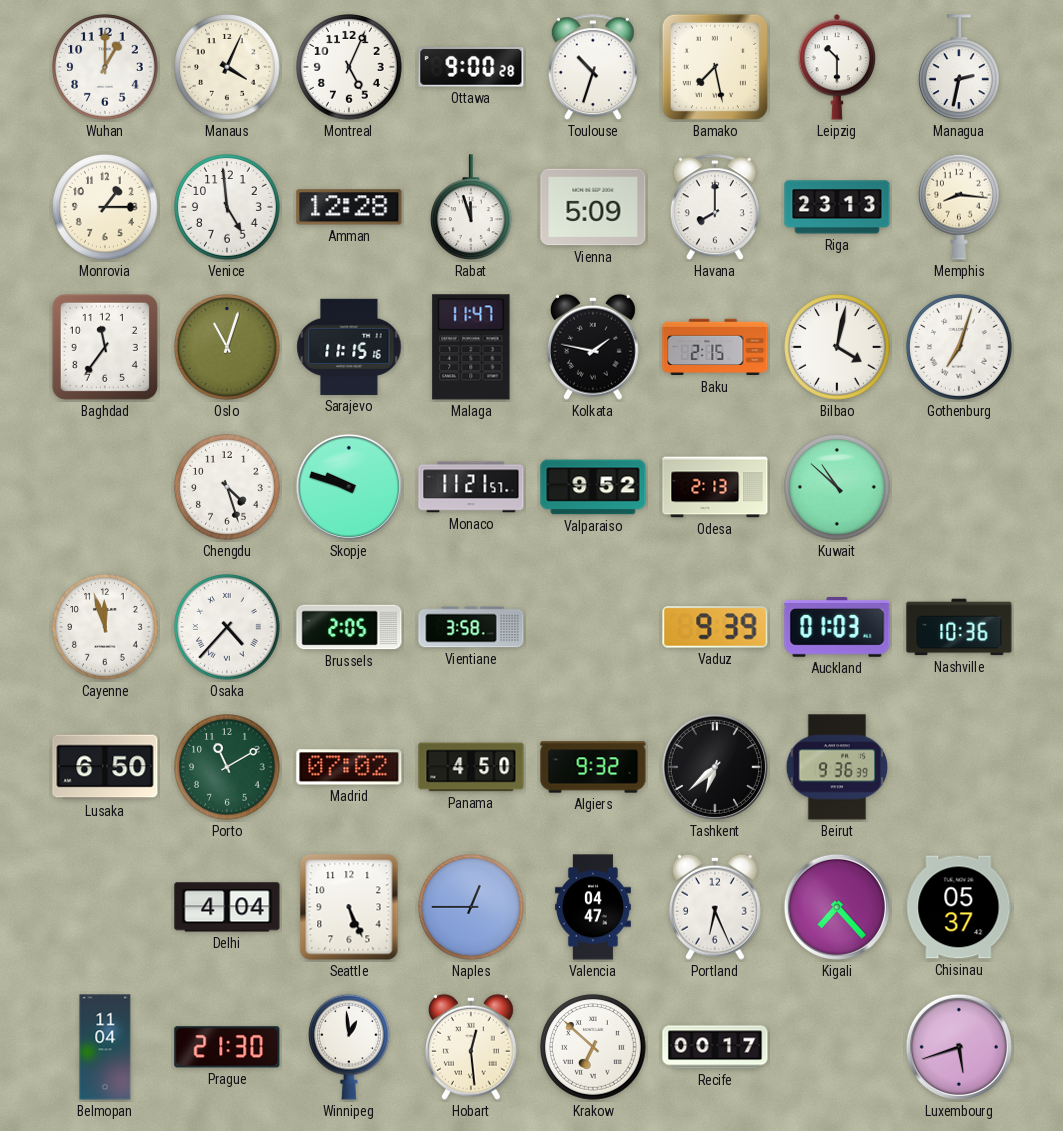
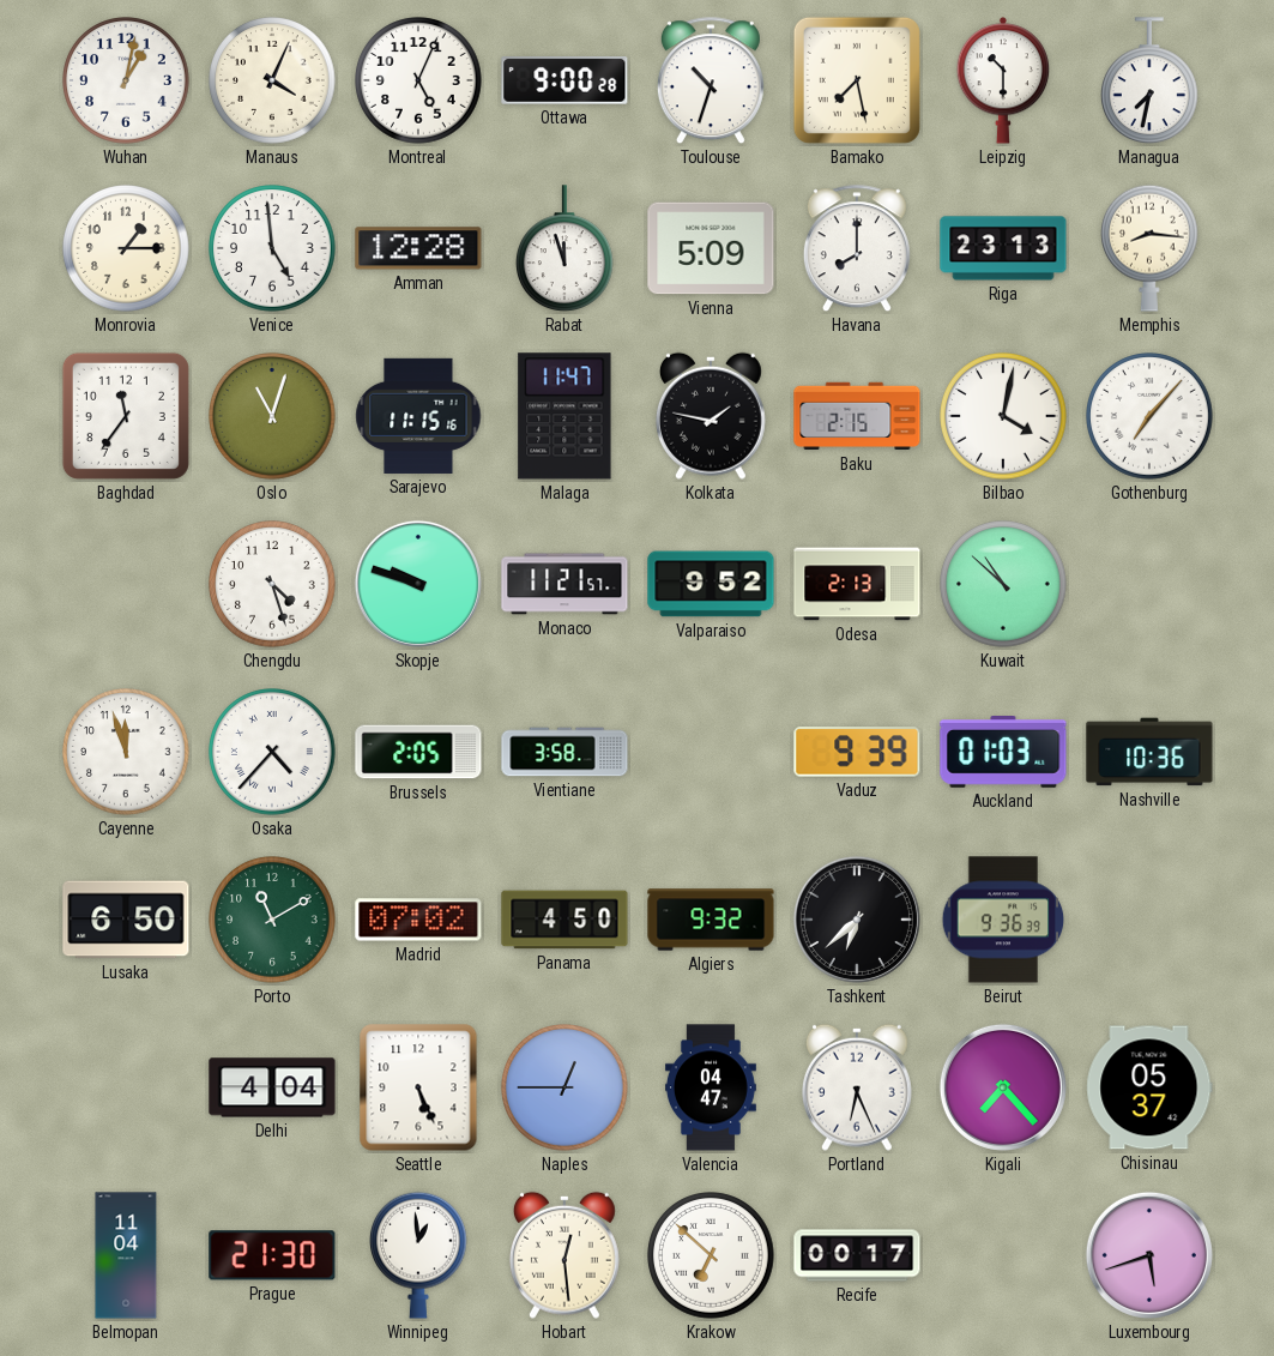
Wuhan: 1:00 -> 1:02 (126, 80)
Managua: 2:32 -> 7:32 (1151, 82)
Gothenburg: 7:03 -> 7:07 (1149, 416)
